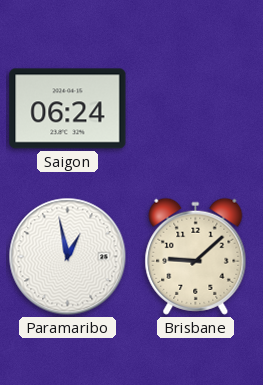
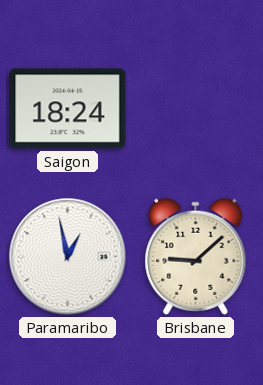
Saigon: 06:24 -> 18:24 (68, 109)
